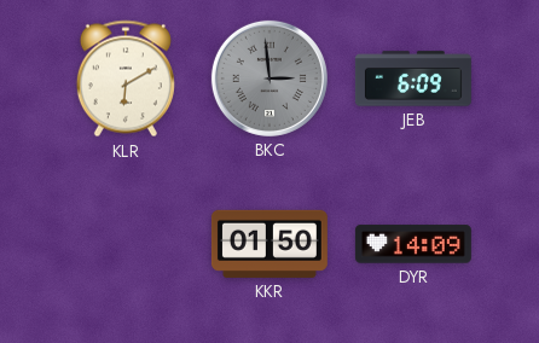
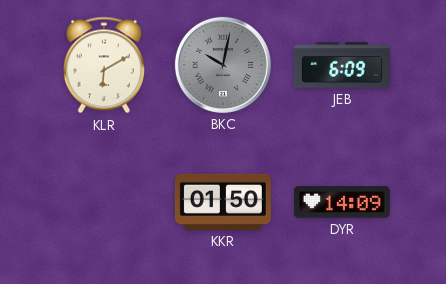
BKC: 2:59 -> 10:02 (223, 65)
